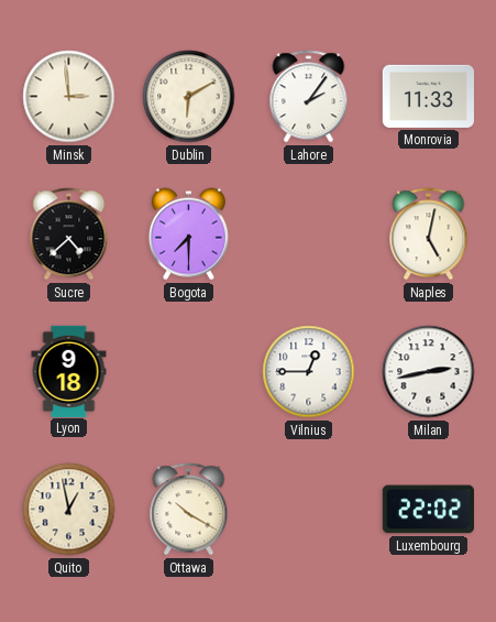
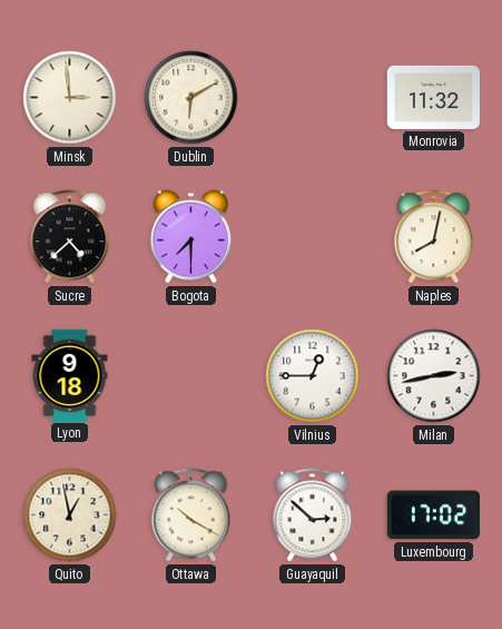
Lahore: 2:06 -> none (309, 97)
Monrovia: 11:33 -> 11:32 (433, 97)
Naples: 5:02 -> 8:02 (434, 237)
Guayaquil: none -> 2:52 (313, 515)
Luxembourg: 22:02 -> 17:02 (433, 515)
